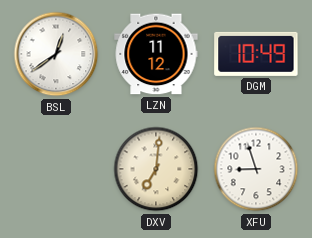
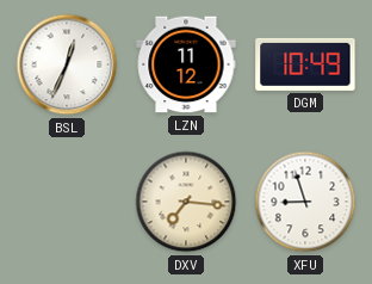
BSL: 12:39 -> 12:34 (67, 64)
DXV: 7:01 -> 7:16 (186, 202)
